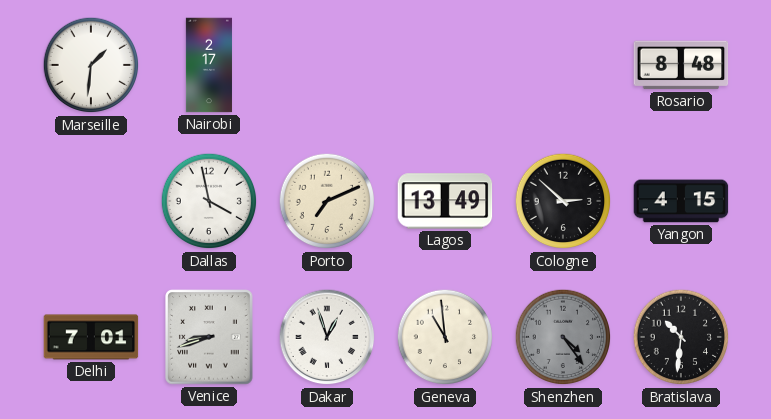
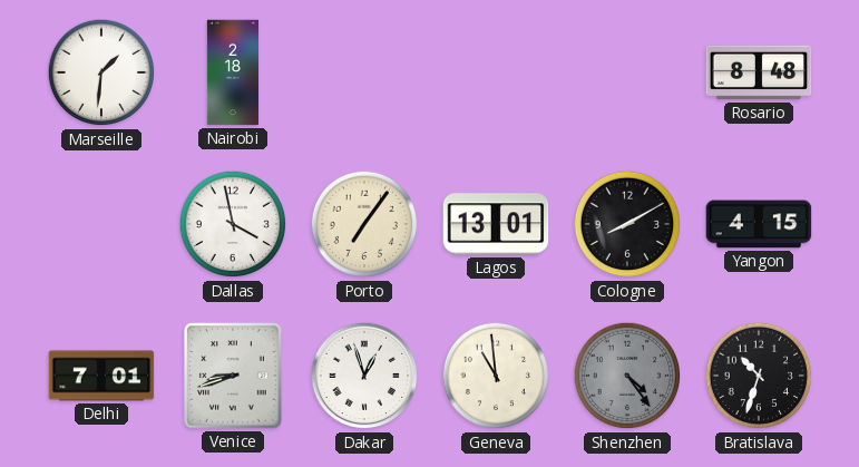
Nairobi: 2:17 -> 2:18 (233, 72)
Porto: 7:11 -> 7:06 (364, 224)
Lagos: 13:49 -> 13:01 (496, 224)
Cologne: 2:52 -> 8:10 (627, 224)
Bratislava: 10:31 -> 10:33 (759, 376)
